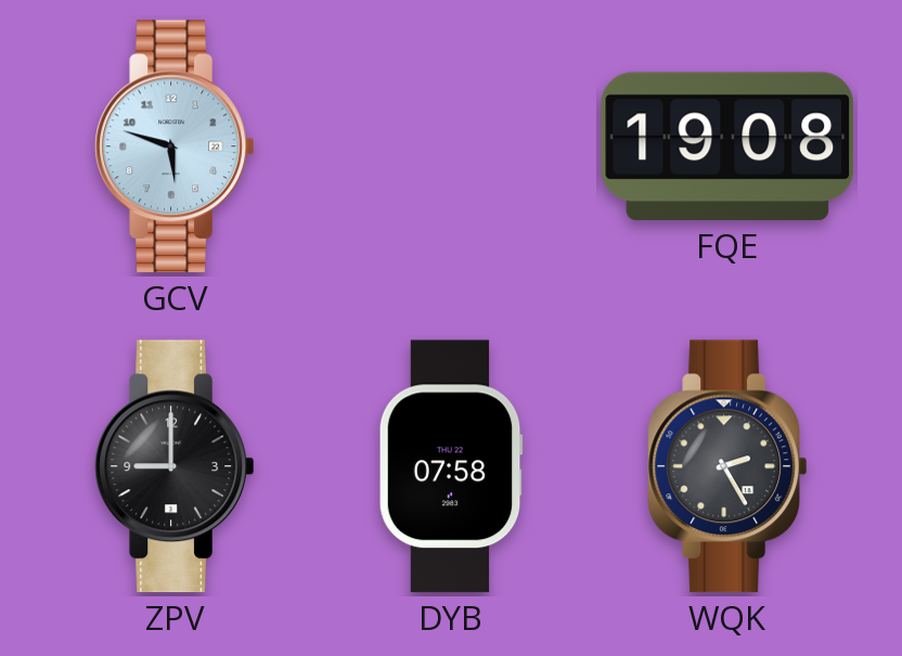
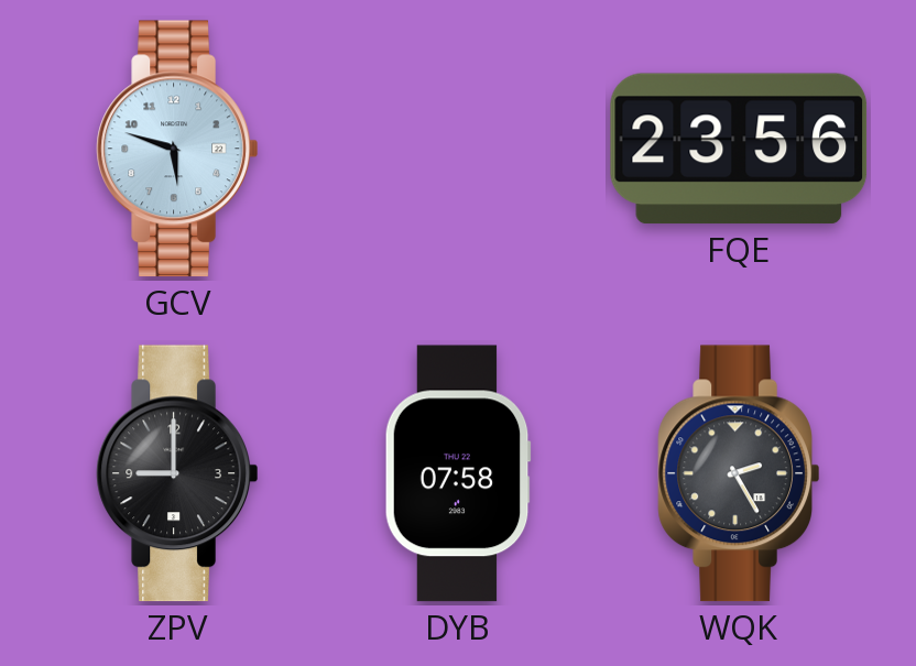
FQE: 19:08 -> 23:56 (739, 149)
